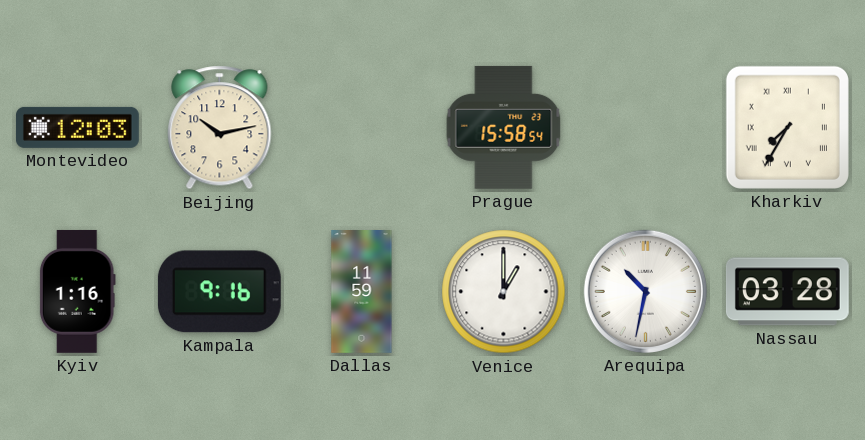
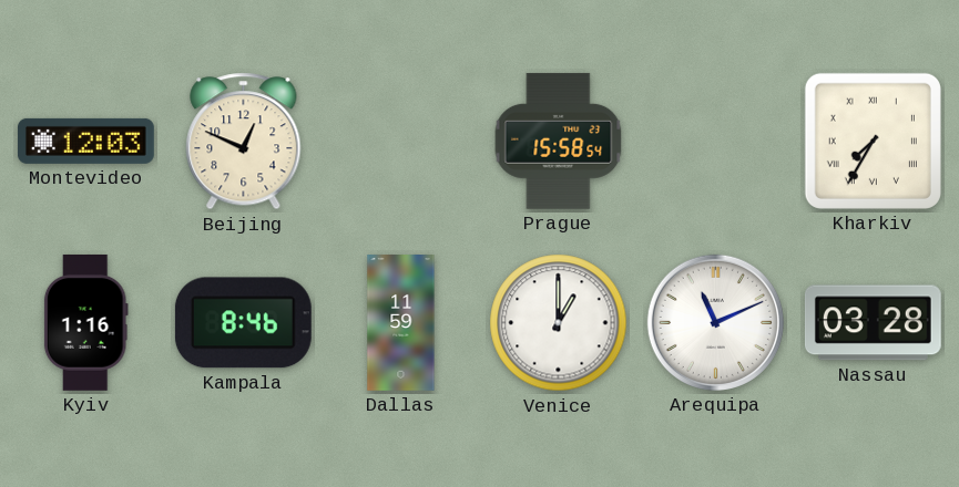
Beijing: 10:13 -> 12:49 (244, 142)
Kampala: 9:16 -> 8:46 (243, 323)
Arequipa: 10:32 -> 11:11 (715, 322)
